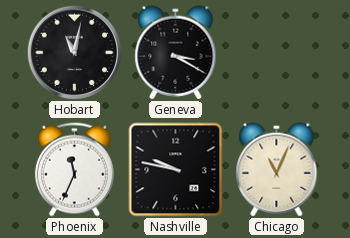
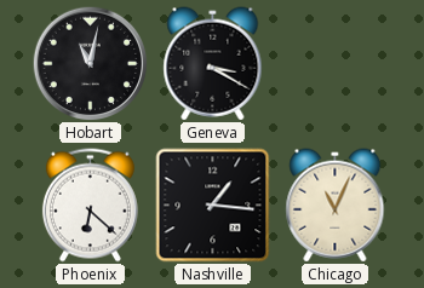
Phoenix: 11:34 -> 6:22 (90, 206)
Nashville: 9:47 -> 1:16 (213, 206)
